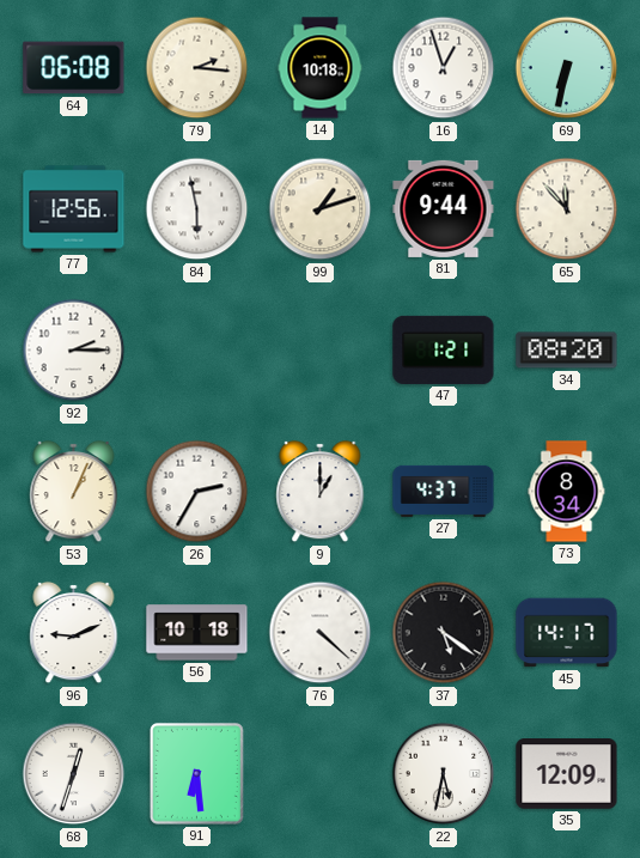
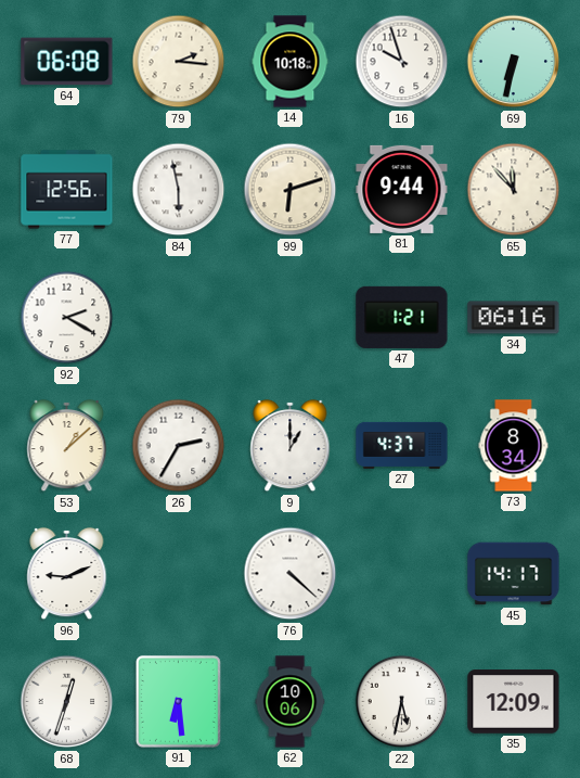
16: 12:57 -> 9:57 (402, 62)
99: 1:12 -> 6:12 (291, 190)
92: 2:15 -> 2:20 (67, 318)
34: 08:20 -> 06:16 (514, 318)
53: 1:04 -> 1:08 (67, 446)
56: 10:18 -> none (197, 633)
37: 5:21 -> none (444, 633)
62: none -> 10:06 (291, 702)
